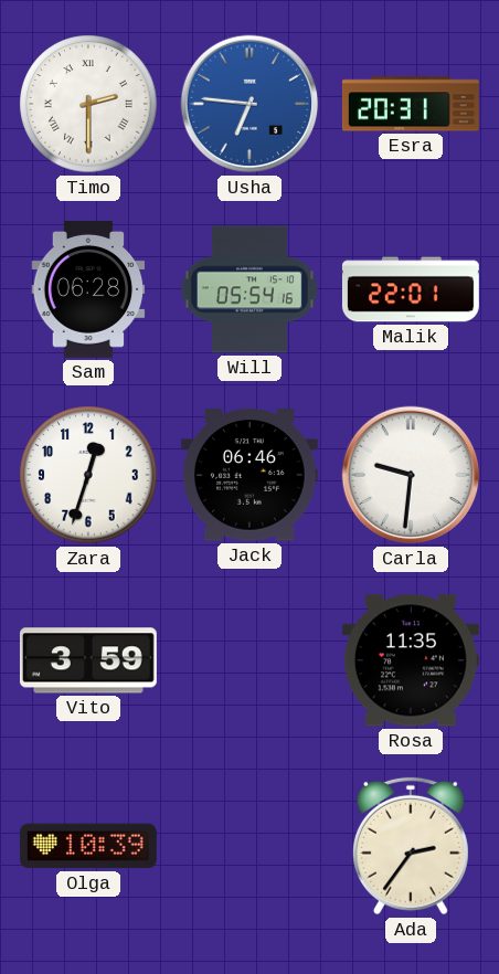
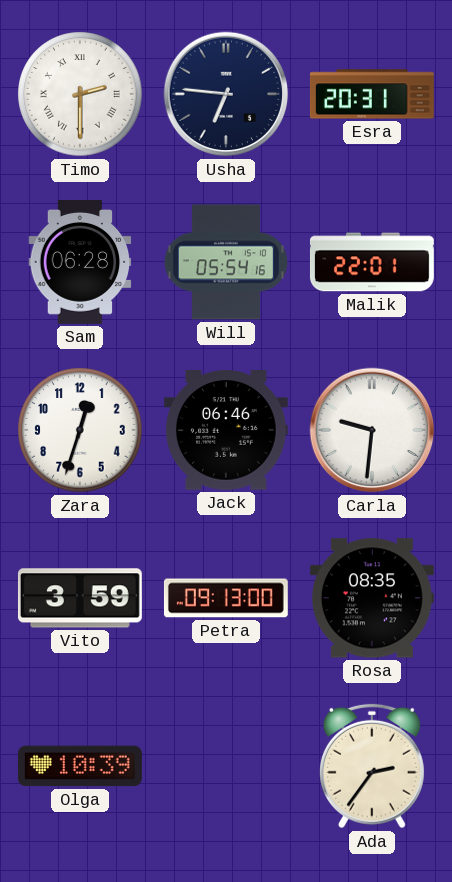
Usha dial: blue -> navy (226, 94)
Petra: none -> 09:13 (226, 598)
Rosa: 11:35 -> 08:35 (372, 598)
